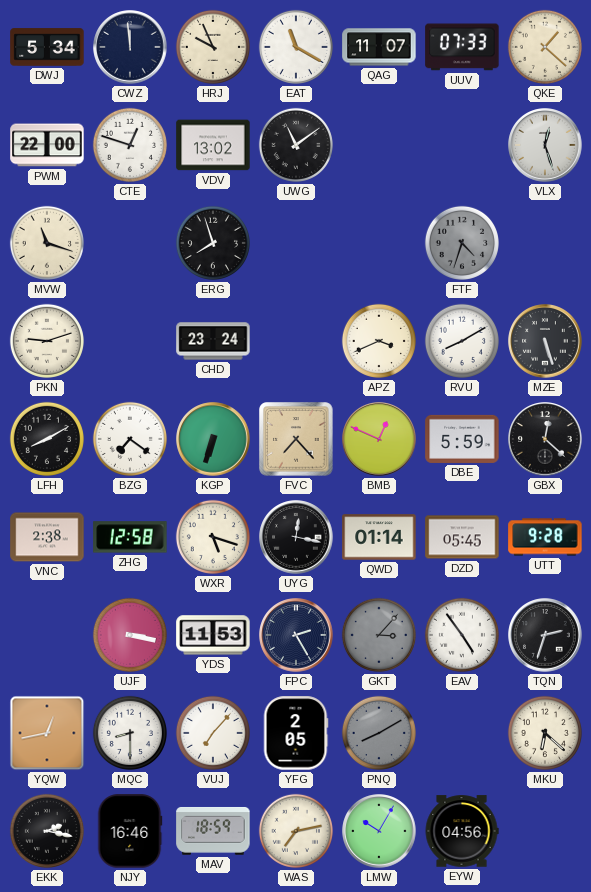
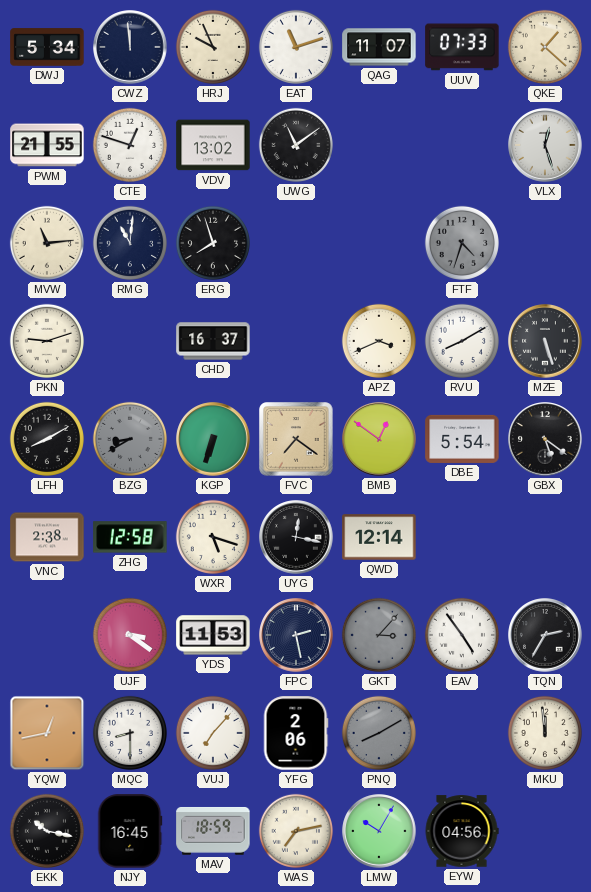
EAT: 11:20 -> 11:12 (296, 47)
PWM: 22:00 -> 21:55 (47, 145)
MVW: 11:18 -> 11:14 (47, 243)
RMG: none -> 11:01 (130, 243)
CHD: 23:24 -> 16:37 (213, 341)
BZG: 7:21 -> 8:40 (130, 439)
BZG dial: white -> grey (130, 439)
FVC: 7:23 -> 7:21 (296, 439)
BMB: 12:49 -> 12:51 (379, 439)
DBE: 5:59 -> 5:54 (462, 439)
GBX: 12:22 -> 5:21 (545, 439)
QWD: 01:14 -> 12:14 (379, 537)
DZD: 05:45 -> none (462, 537)
UTT: 9:28 -> none (545, 537)
UJF: 3:17 -> 3:21 (130, 635)
FPC: 2:25 -> 2:28 (296, 635)
TQN: 2:33 -> 2:35 (545, 635)
YFG: 2:05 -> 2:06 (296, 733)
MKU: 6:22 -> 11:59 (545, 733)
EKK: 2:17 -> 10:17 (47, 831)
NJY: 16:46 -> 16:45 (130, 831)
